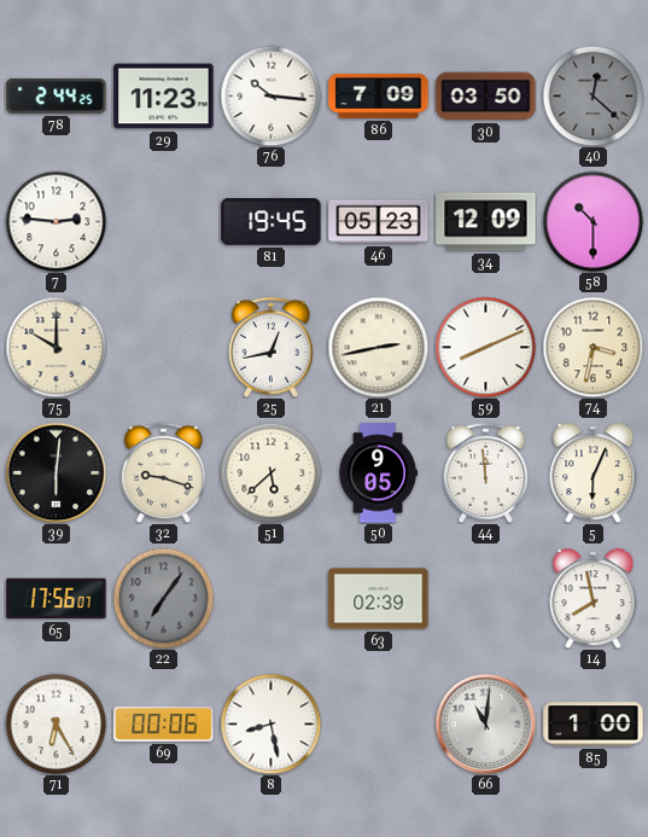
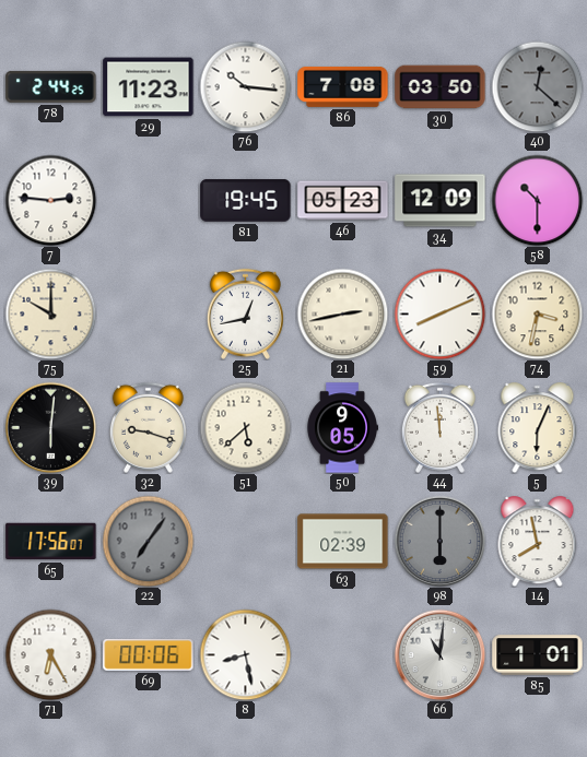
86: 7:09 -> 7:08 (343, 86)
98: none -> 6:00 (439, 541)
85: 1:00 -> 1:01 (538, 655)
